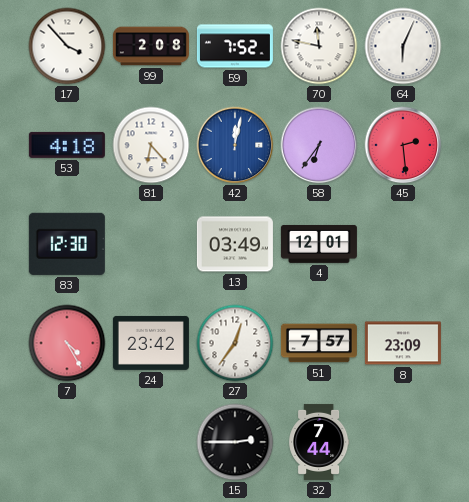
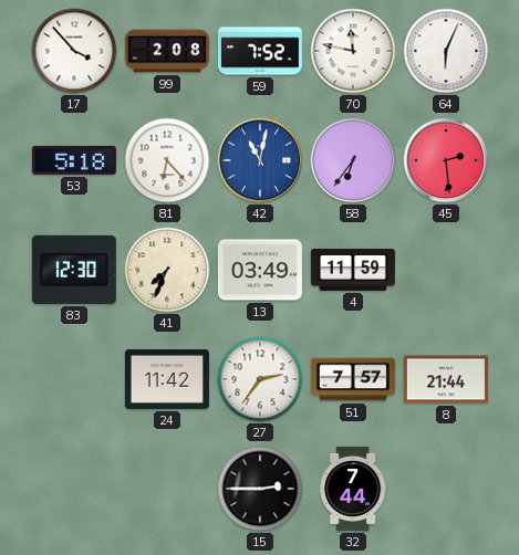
53: 4:18 -> 5:18 (74, 160)
42: 12:02 -> 11:02 (260, 160)
41: none -> 7:34 (167, 270)
4: 12:01 -> 11:59 (353, 270)
7: 4:25 -> none (67, 343)
24: 23:42 -> 11:42 (167, 379)
27: 12:36 -> 2:36 (260, 379)
8: 23:09 -> 21:44 (446, 379)
